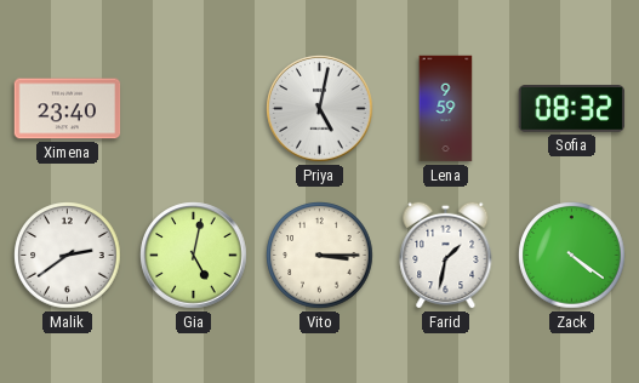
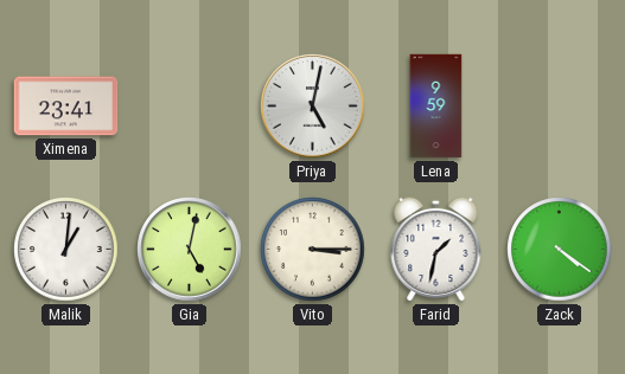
Ximena: 23:40 -> 23:41 (66, 107)
Sofia: 08:32 -> none (572, 109)
Malik: 2:39 -> 1:01 (66, 250)
